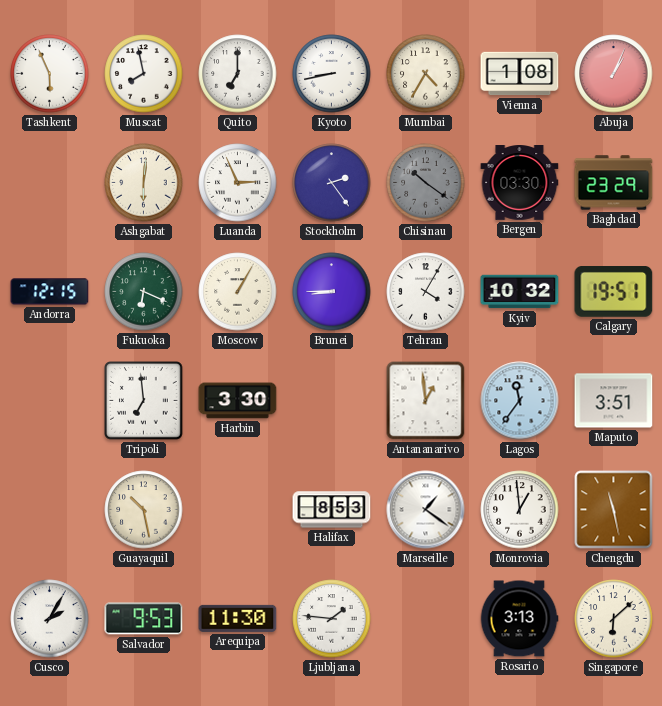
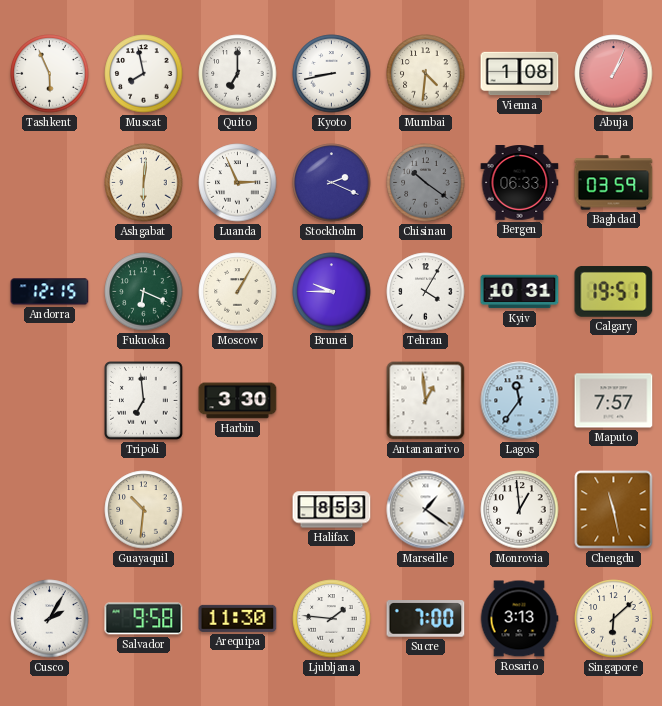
Mumbai: 4:35 -> 4:31 (426, 74)
Stockholm: 2:24 -> 2:19 (332, 183)
Bergen: 03:30 -> 06:33 (520, 183)
Baghdad: 23:29 -> 03:59 (614, 183)
Brunei: 8:45 -> 9:45 (332, 292)
Kyiv: 10:32 -> 10:31 (520, 292)
Maputo: 3:51 -> 7:57 (614, 401)
Guayaquil: 10:28 -> 10:31 (144, 510)
Salvador: 9:53 -> 9:58 (144, 619)
Sucre: none -> 7:00 (426, 619)
